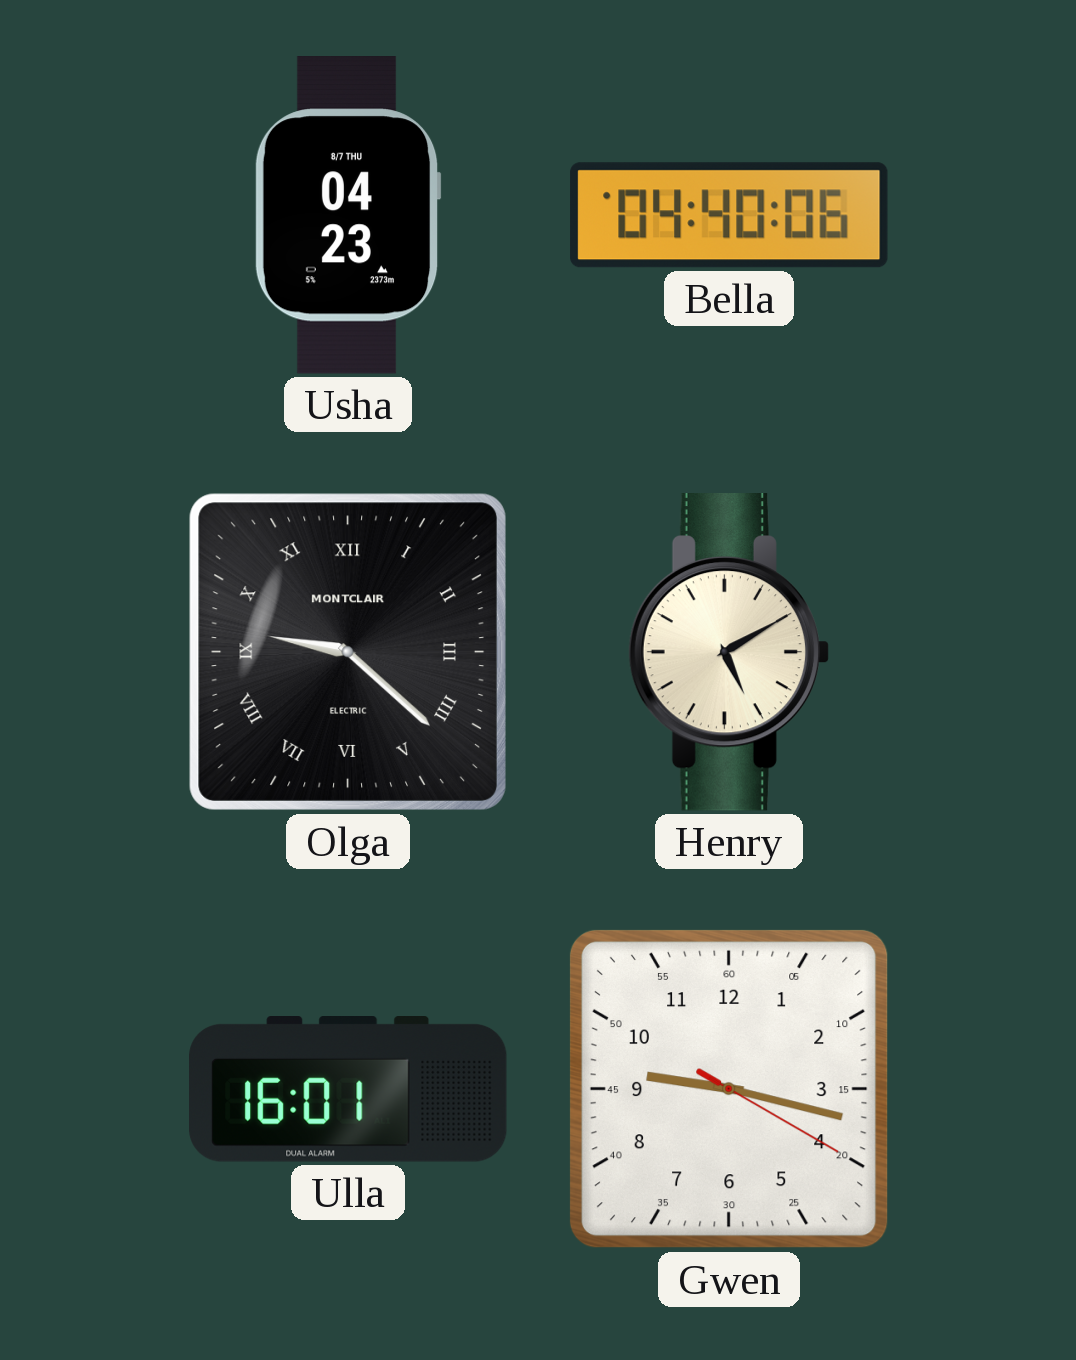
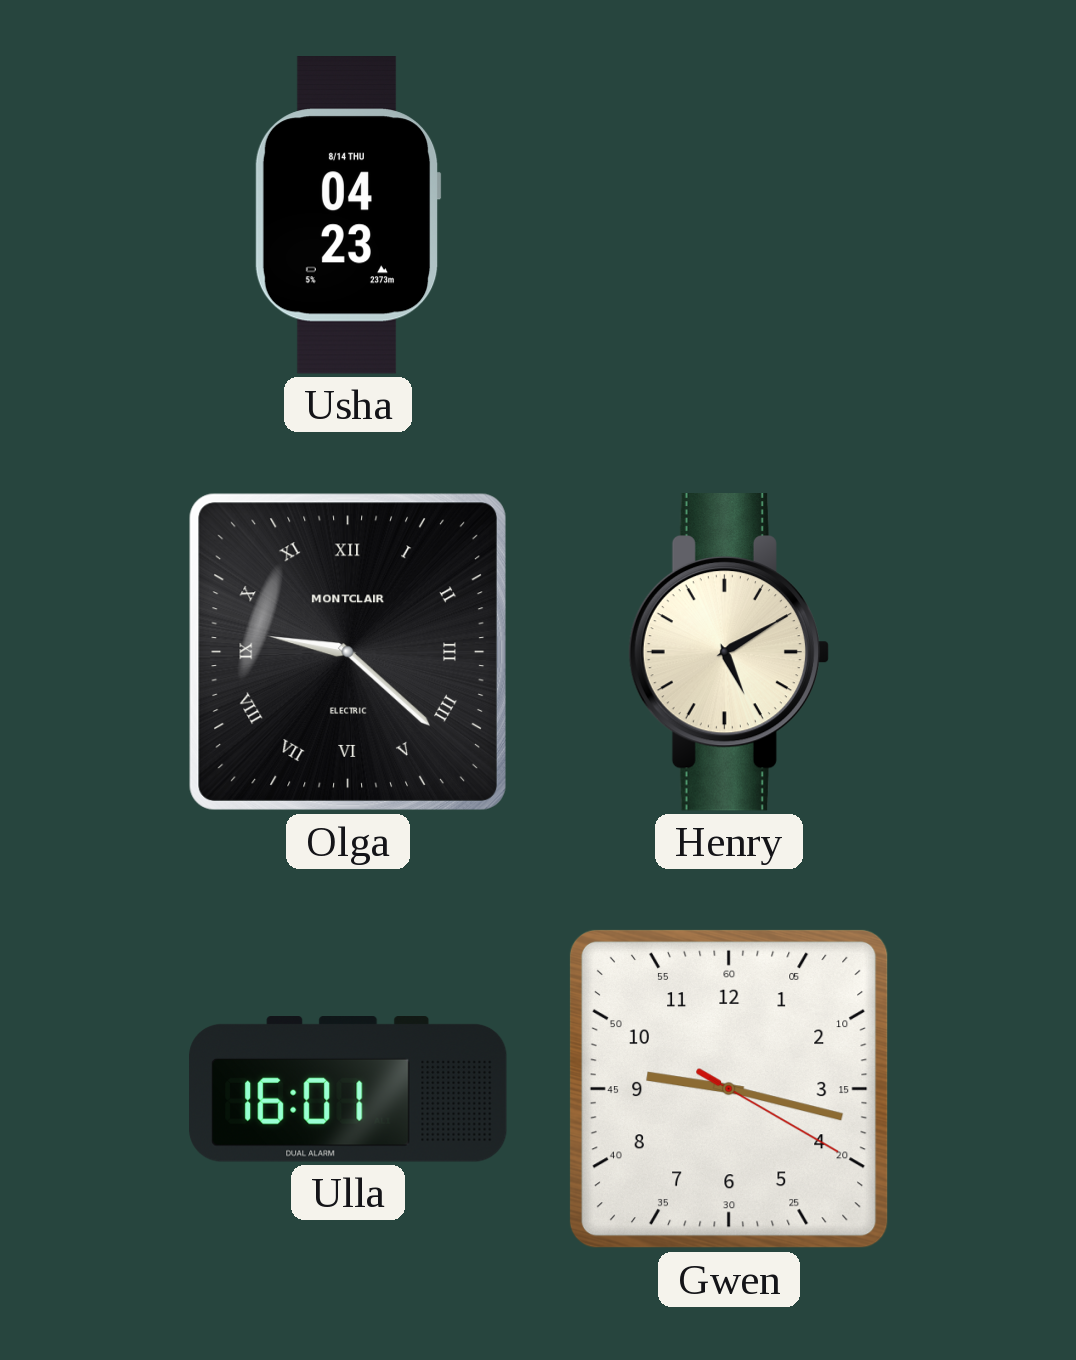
Usha date: 8/7 THU -> 8/14 THU (348, 215)
Bella: 04:40 -> none (729, 215)
